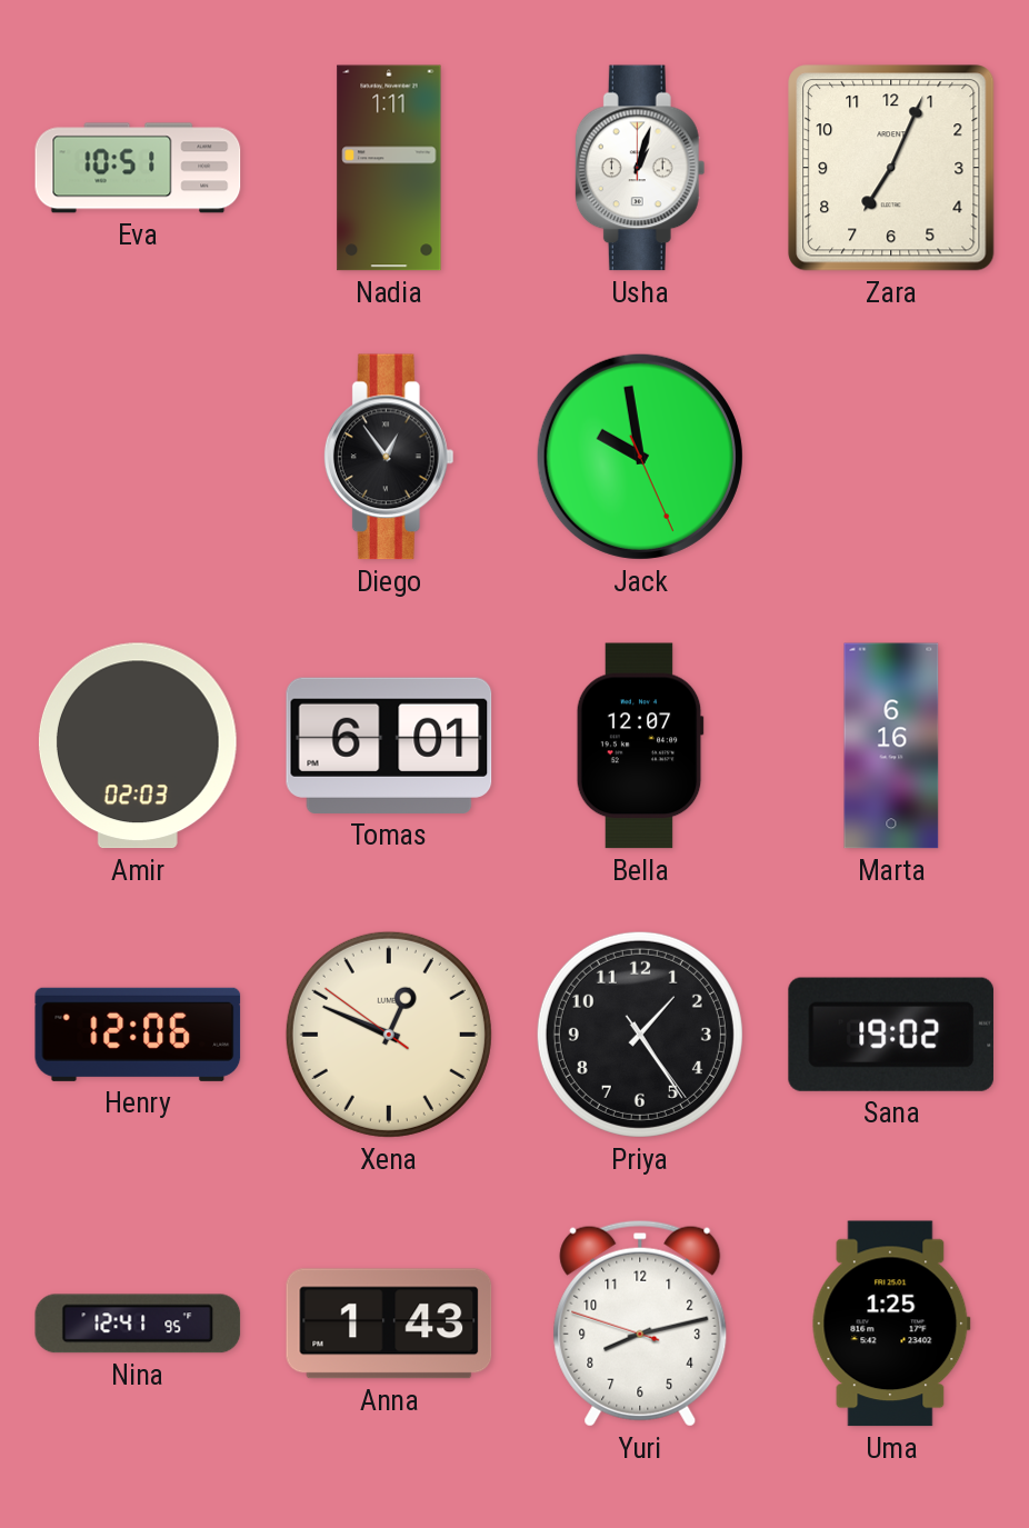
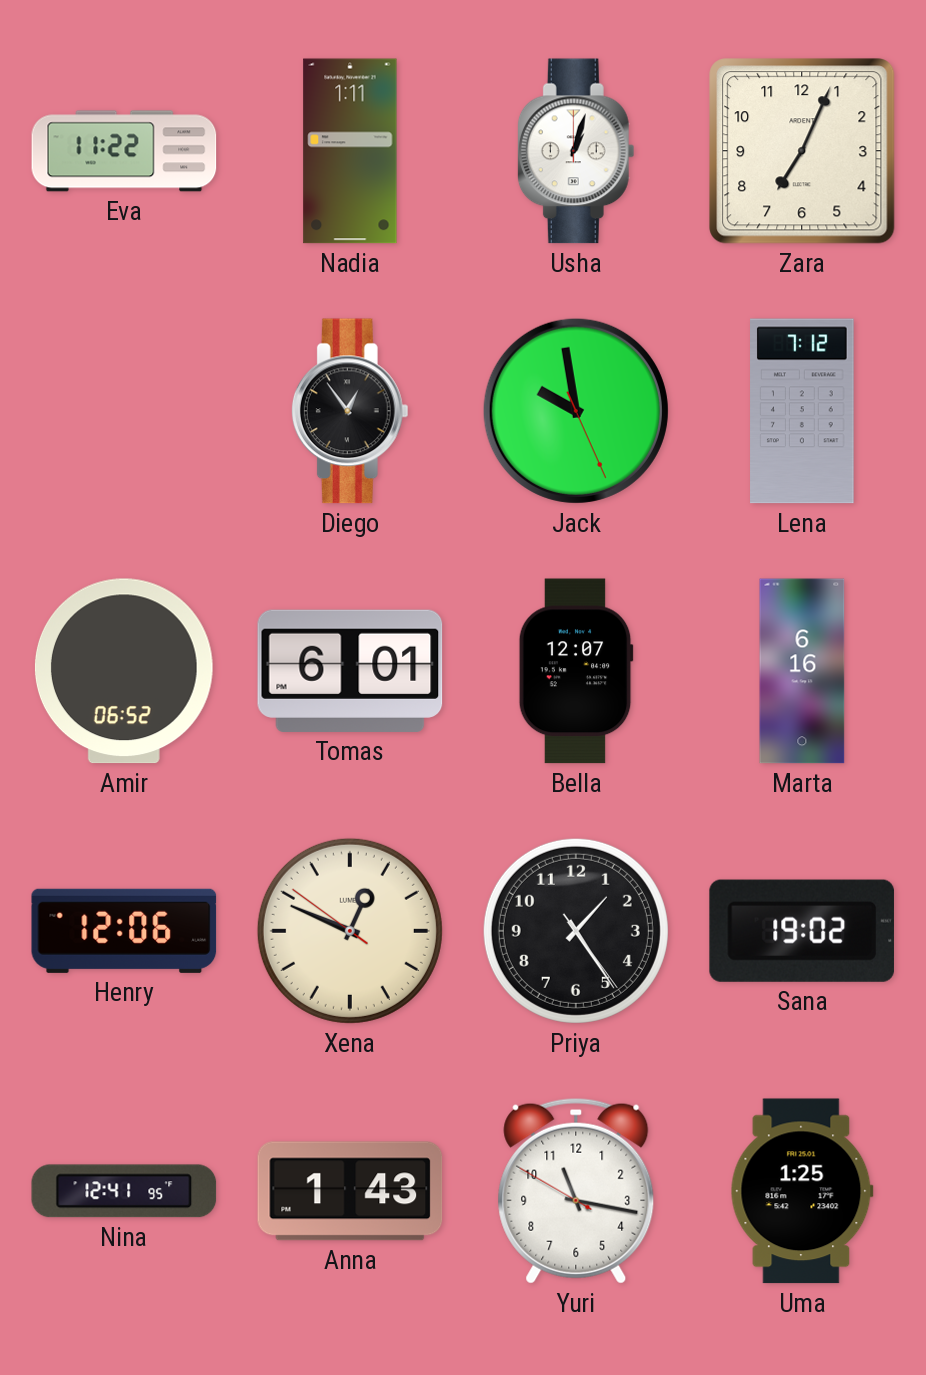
Eva: 10:51 -> 11:22 (124, 151)
Lena: none -> 7:12 (802, 411)
Amir: 02:03 -> 06:52 (124, 671)
Yuri: 8:12 -> 11:16 (576, 1191)
